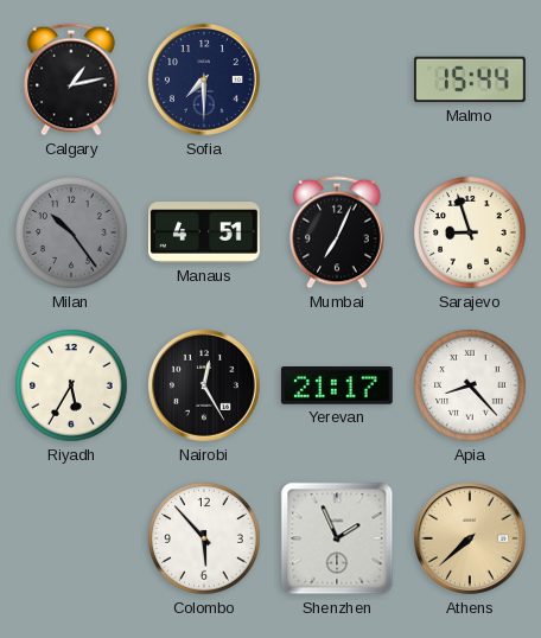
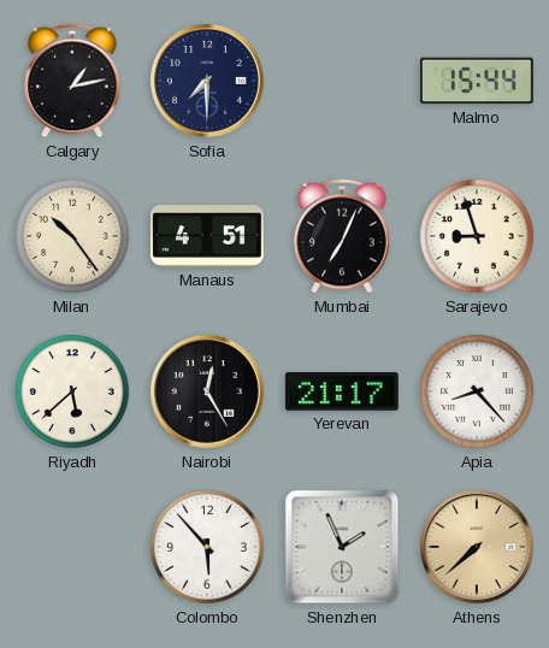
Milan dial: grey -> cream (72, 236)
Riyadh: 5:35 -> 5:38 (72, 391)
